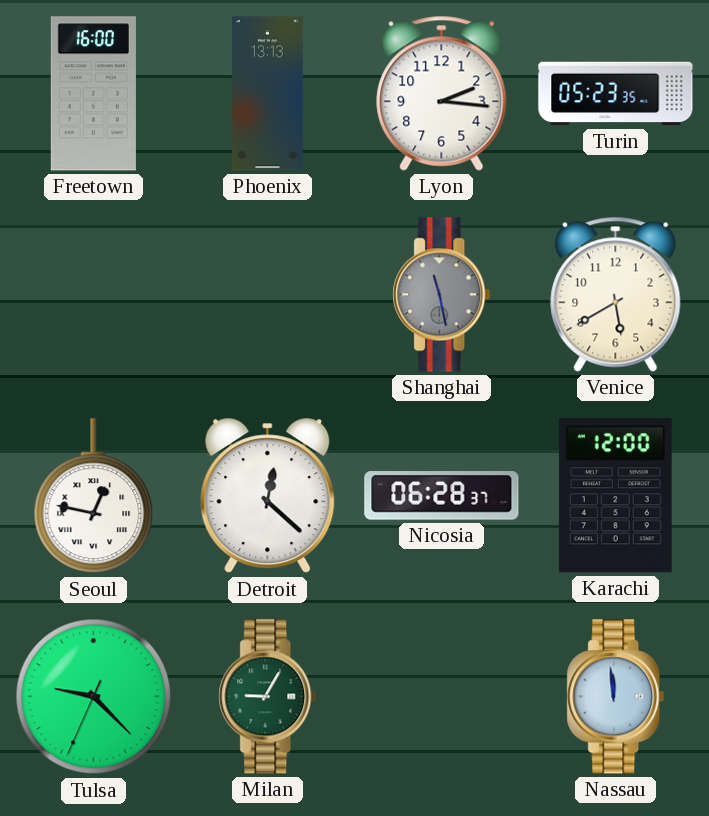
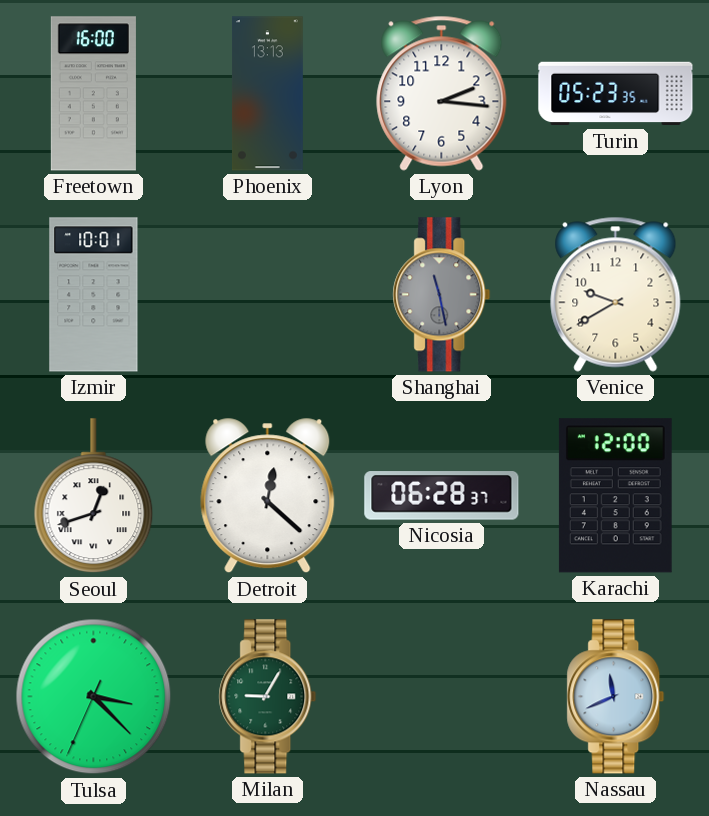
Izmir: none -> 10:01 (94, 295)
Venice: 5:40 -> 9:40 (616, 294)
Seoul: 12:47 -> 12:42 (94, 496)
Tulsa: 9:22 -> 3:22 (94, 697)
Nassau: 11:59 -> 11:41 (616, 697)
